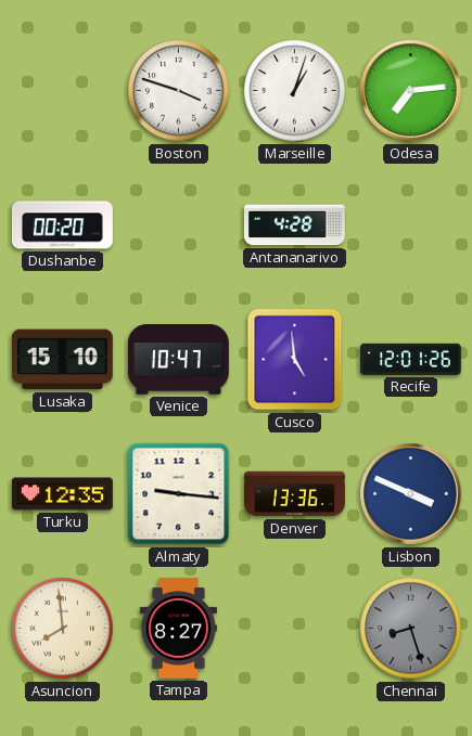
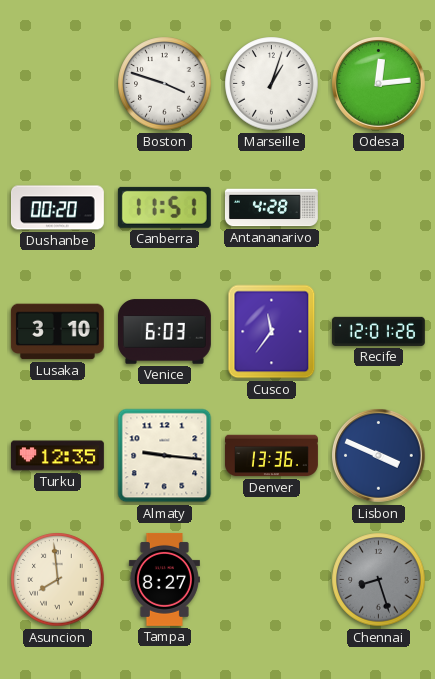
Odesa: 7:14 -> 12:14 (379, 84)
Canberra: none -> 11:51 (164, 207)
Lusaka: 15:10 -> 3:10 (57, 332)
Venice: 10:47 -> 6:03 (164, 332)
Cusco: 4:59 -> 11:36 (272, 332)
